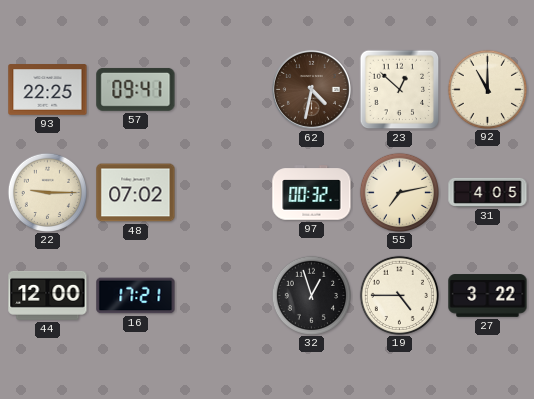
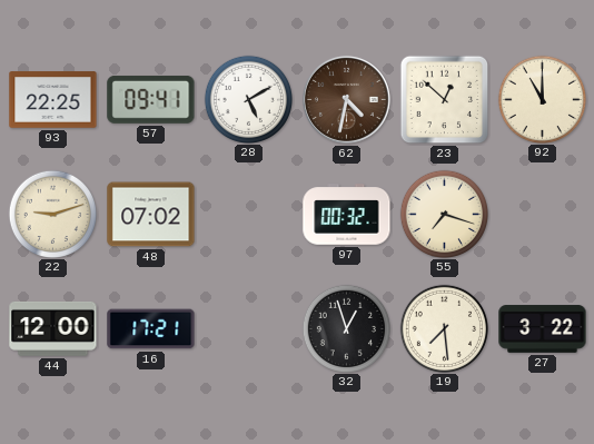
28: none -> 5:10 (248, 99)
22: 9:15 -> 9:12 (52, 214)
55: 7:13 -> 7:18 (444, 214)
31: 4:05 -> none (488, 192)
19: 4:45 -> 7:29 (444, 328)
